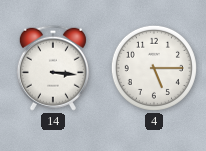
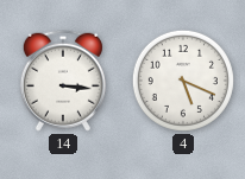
4: 5:15 -> 5:19 (183, 81)
